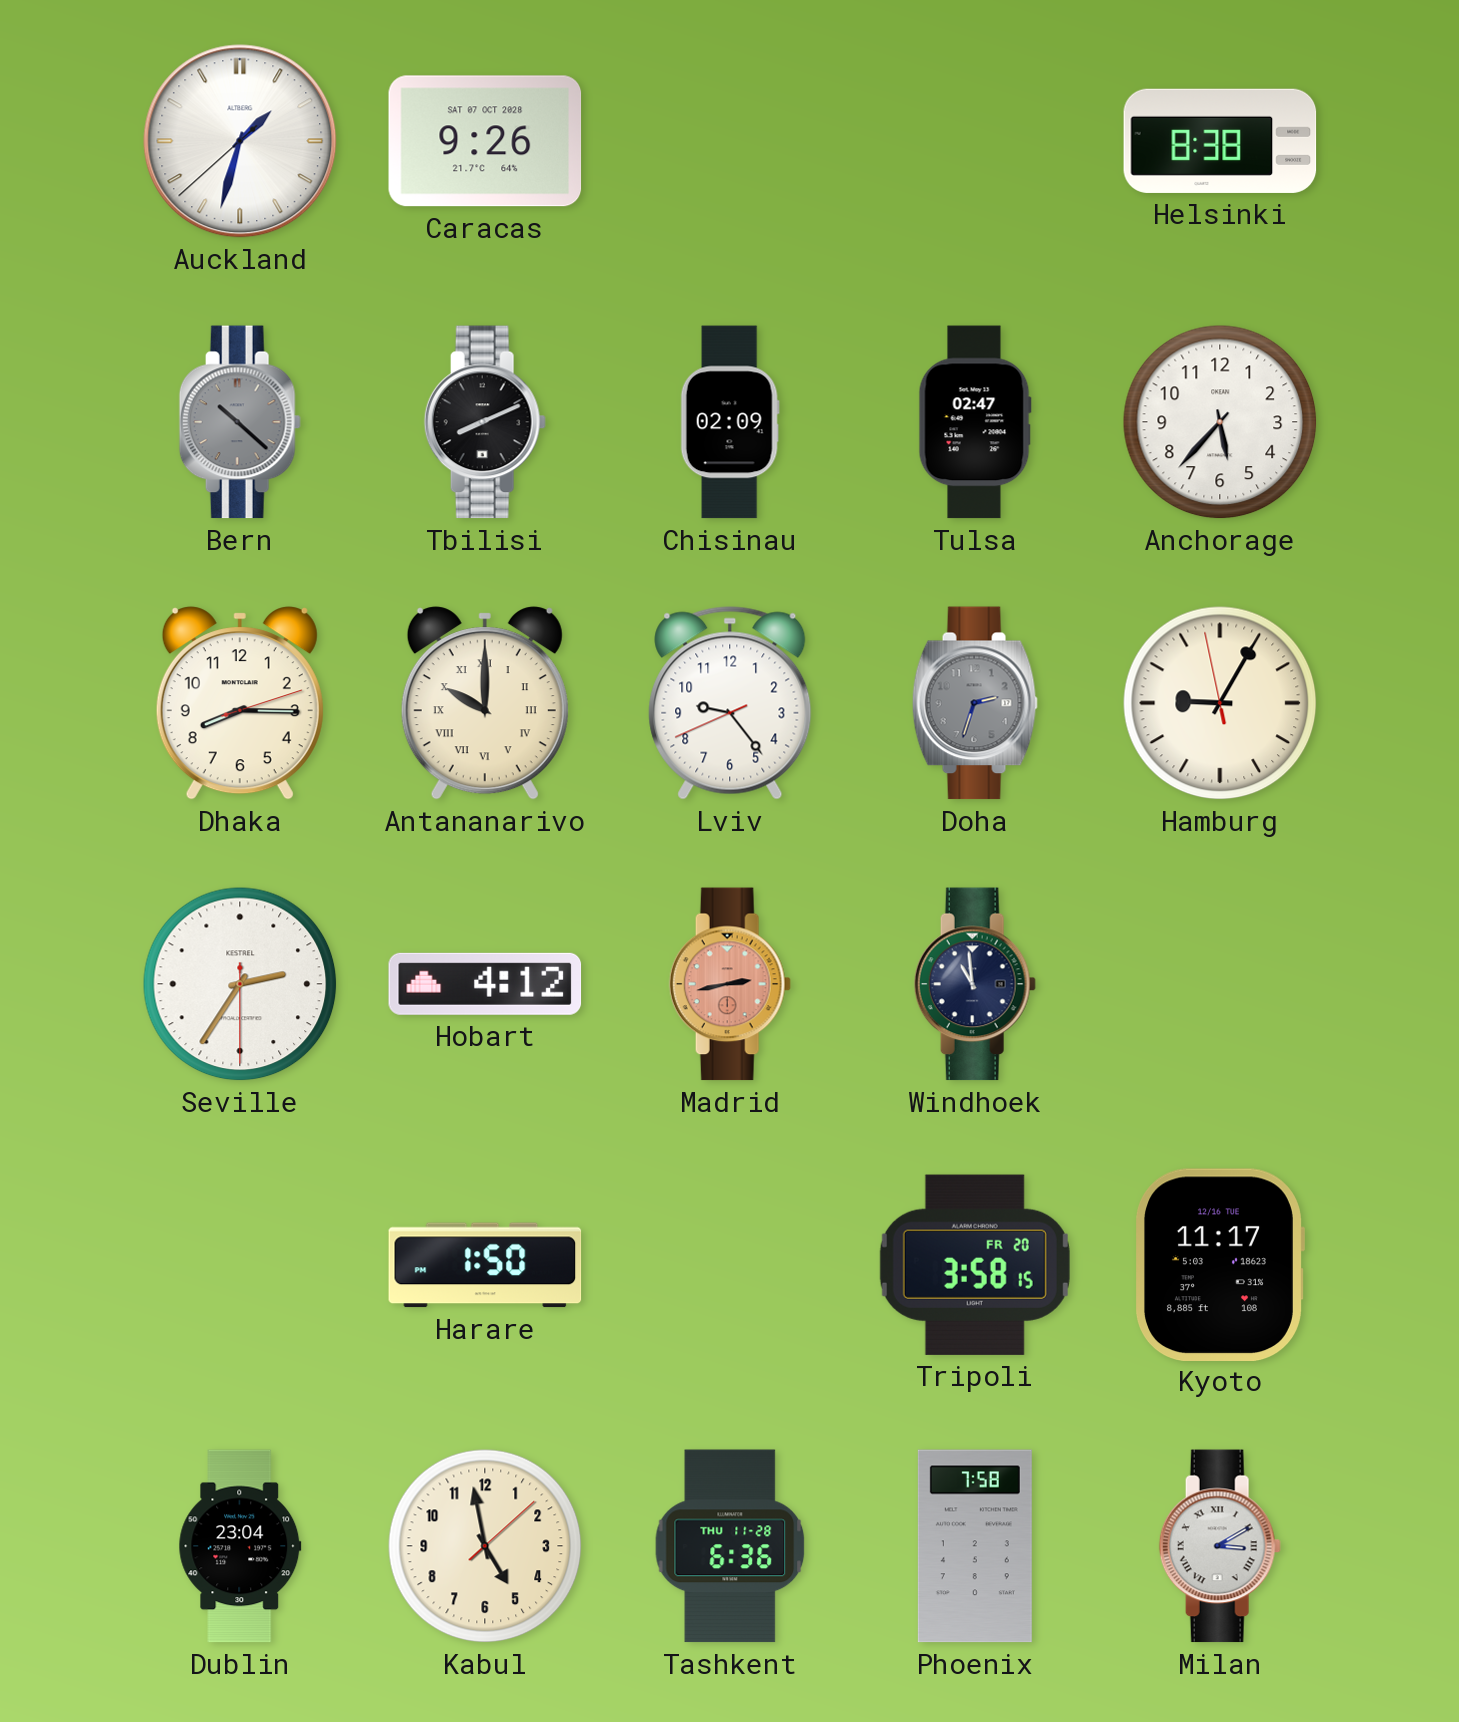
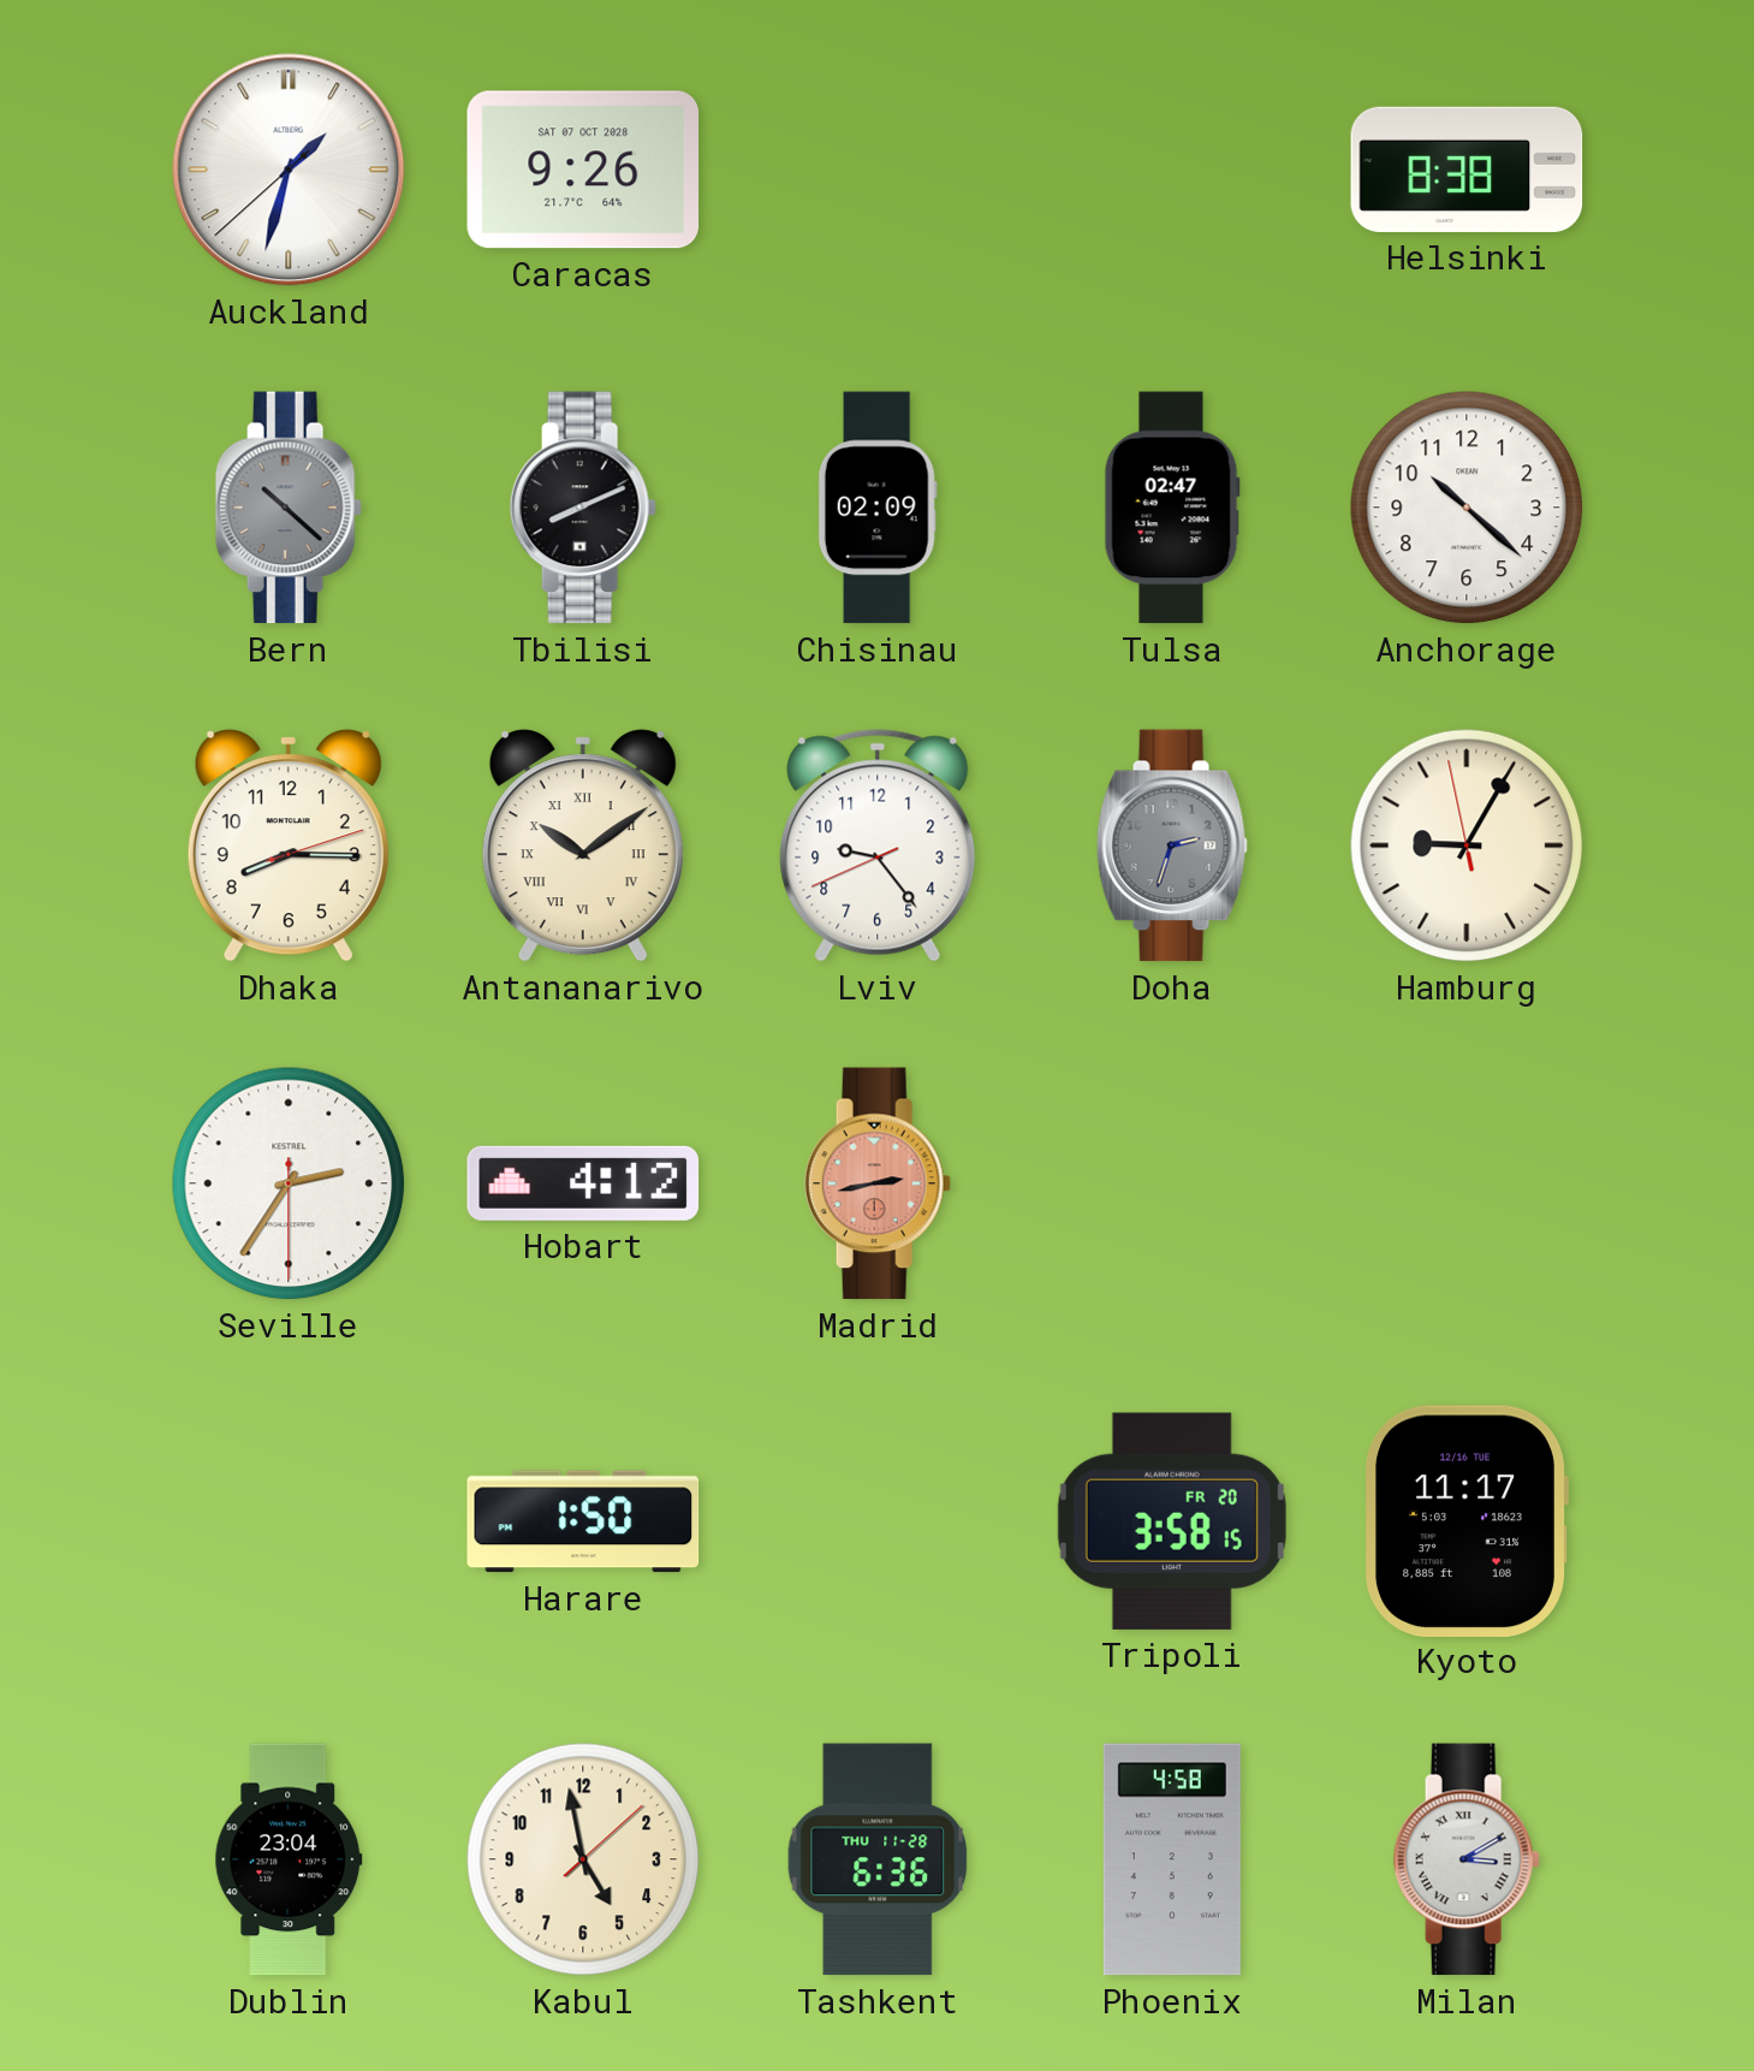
Anchorage: 5:37 -> 10:22 (1467, 508)
Antananarivo: 10:00 -> 10:09 (583, 845)
Windhoek: 10:59 -> none (975, 984)
Phoenix: 7:58 -> 4:58 (1172, 1859)
